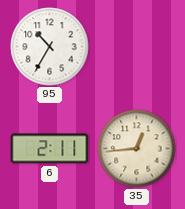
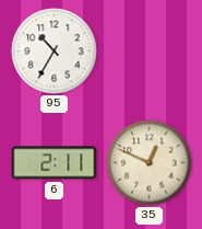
35: 12:44 -> 12:49 (150, 163)
